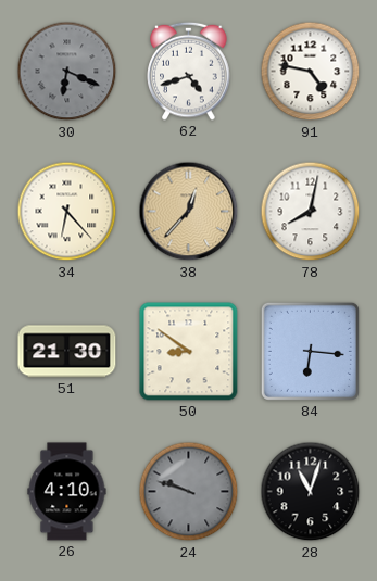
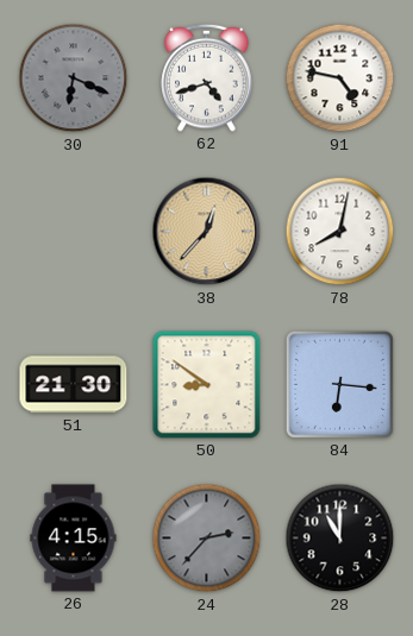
34: 6:23 -> none (67, 212)
26: 4:10 -> 4:15 (74, 539)
24: 9:48 -> 2:37 (207, 539)
28: 11:03 -> 11:00 (340, 539)
